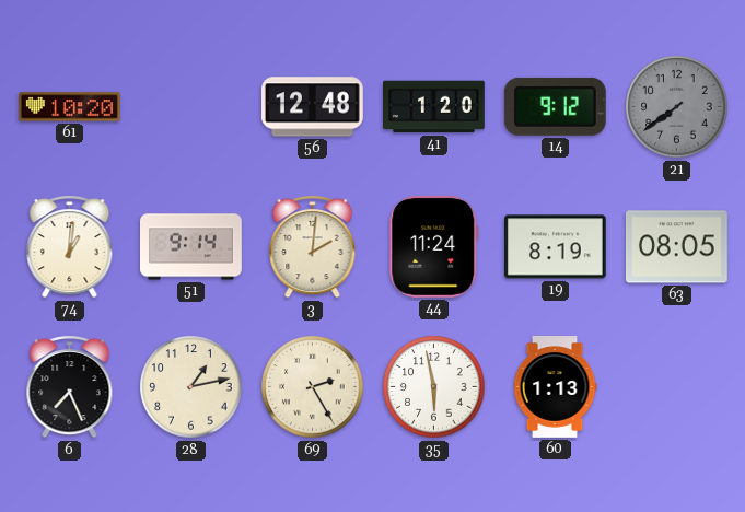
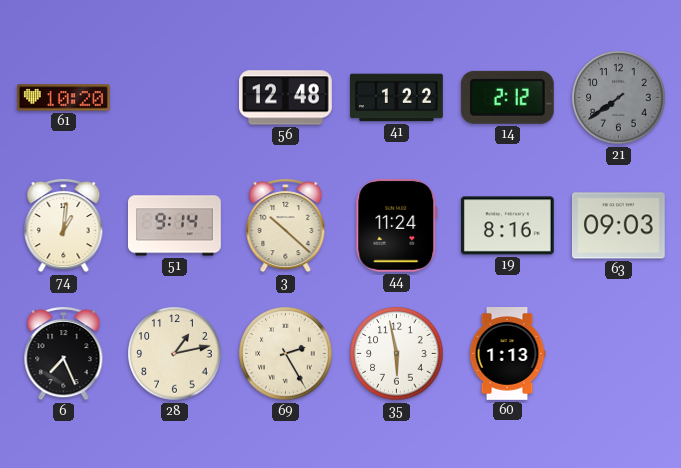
41: 1:20 -> 1:22 (397, 98)
14: 9:12 -> 2:12 (507, 97)
3: 2:01 -> 10:22 (286, 226)
19: 8:19 -> 8:16 (507, 226)
63: 08:05 -> 09:03 (619, 226)
